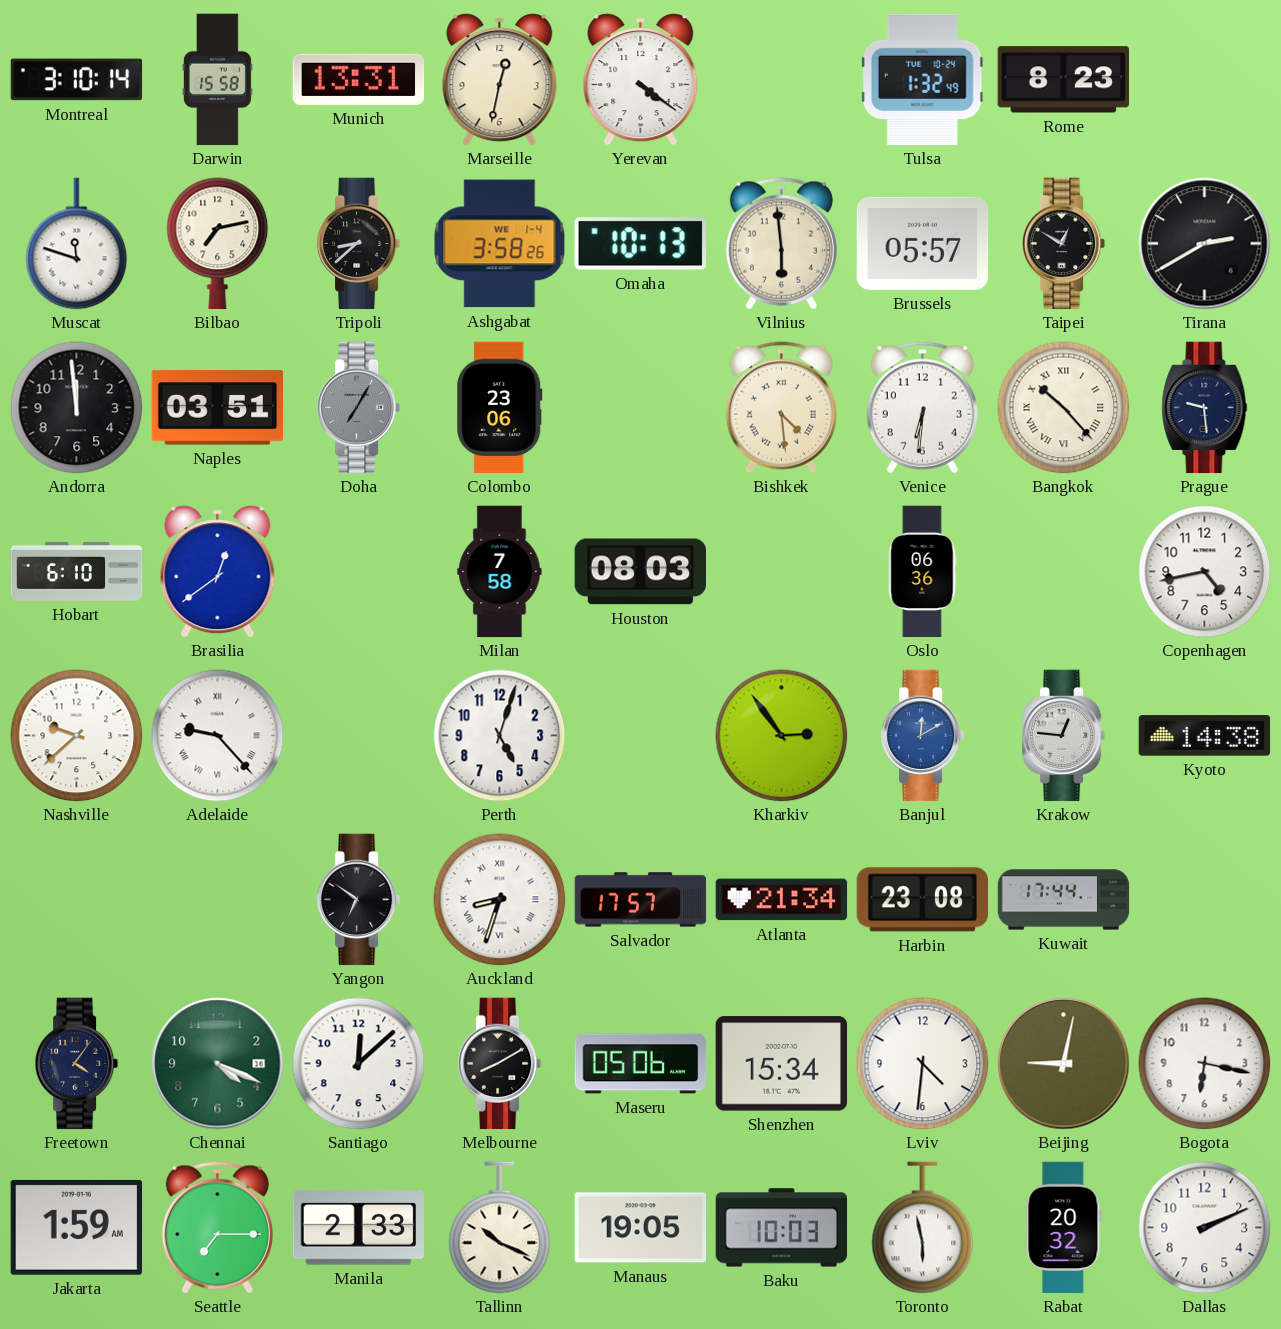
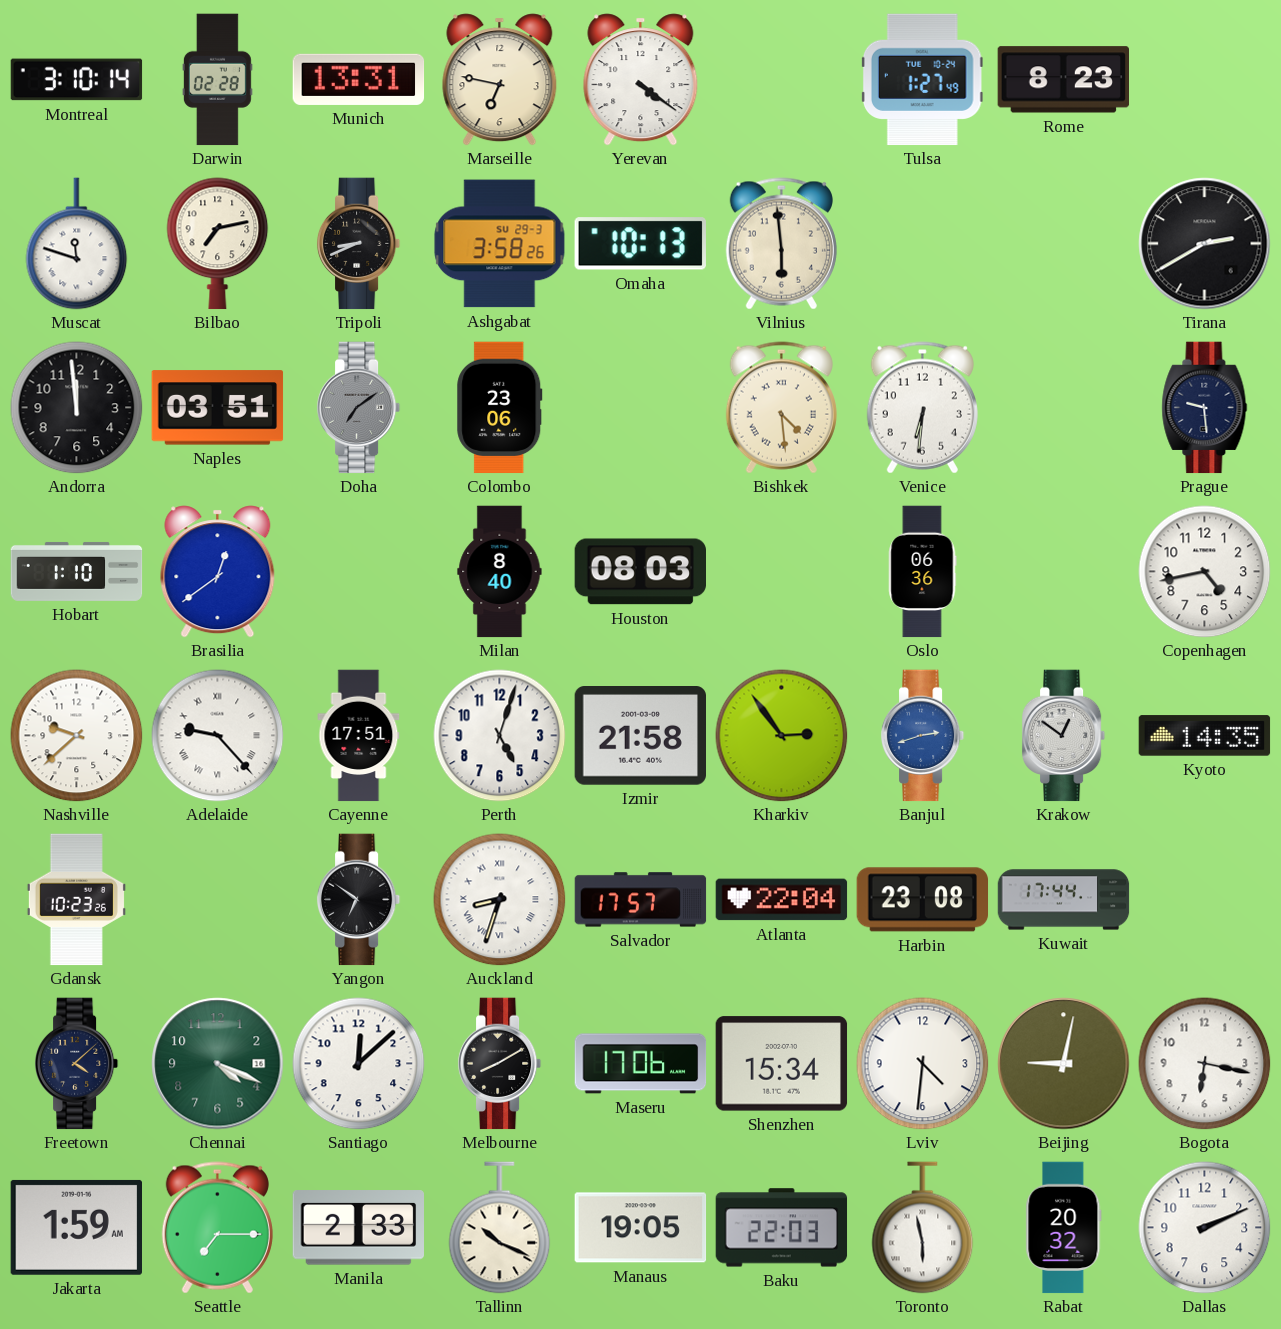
Darwin: 15:58 -> 02:28 (217, 80)
Marseille: 12:32 -> 6:47 (500, 80)
Tulsa: 1:32 -> 1:27 (922, 80)
Tripoli: 8:38 -> 8:41 (359, 244)
Ashgabat date: WE 1-4 -> SU 29-3 (500, 244)
Brussels: 05:57 -> none (923, 243)
Taipei: 12:50 -> none (1064, 244)
Doha: 7:05 -> 7:09 (359, 408)
Bangkok: 10:23 -> none (1064, 408)
Hobart: 6:10 -> 1:10 (77, 571)
Milan: 7:58 -> 8:40 (500, 572)
Cayenne: none -> 17:51 (359, 736)
Izmir: none -> 21:58 (641, 736)
Banjul: 12:10 -> 2:42 (923, 736)
Krakow: 12:46 -> 12:51 (1064, 736)
Kyoto: 14:38 -> 14:35 (1205, 736)
Gdansk: none -> 10:23 (76, 900)
Atlanta: 21:34 -> 22:04 (782, 900)
Freetown: 4:06 -> 4:08 (77, 1064)
Maseru: 05:06 -> 17:06 (641, 1064)
Baku: 10:03 -> 22:03 (782, 1228)
